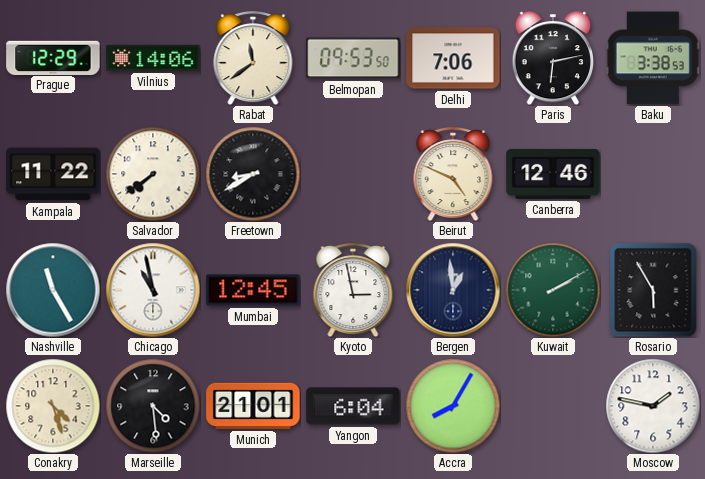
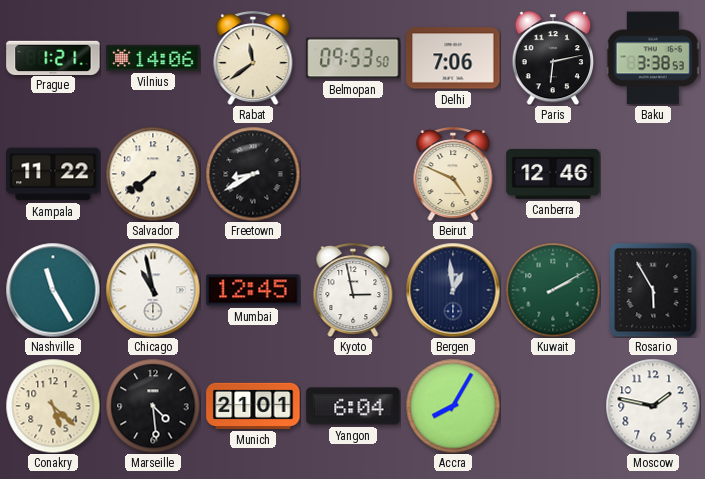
Prague: 12:29 -> 1:21 (53, 57)
Conakry: 4:27 -> 5:22 (53, 406)
